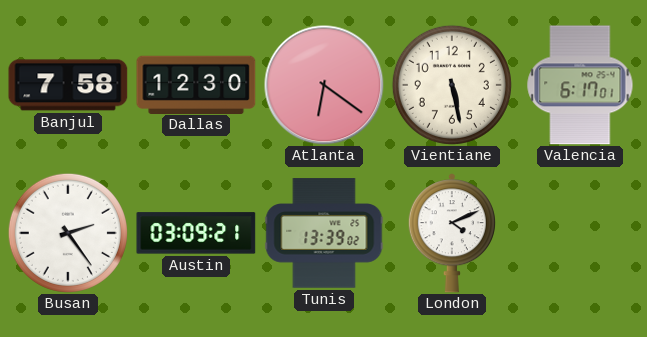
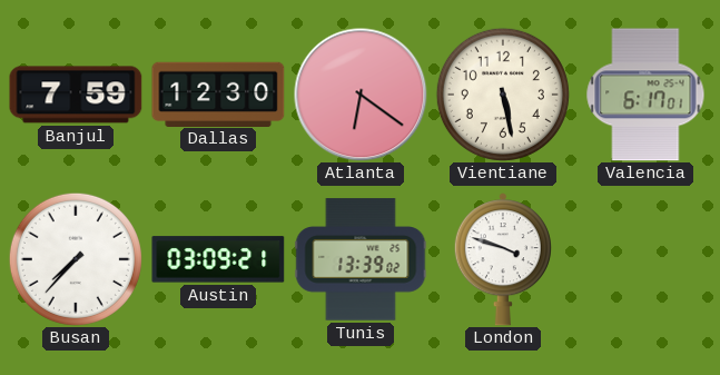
Banjul: 7:58 -> 7:59 (76, 95)
Busan: 2:24 -> 7:37 (76, 259)
London: 4:11 -> 3:48 (503, 259)
